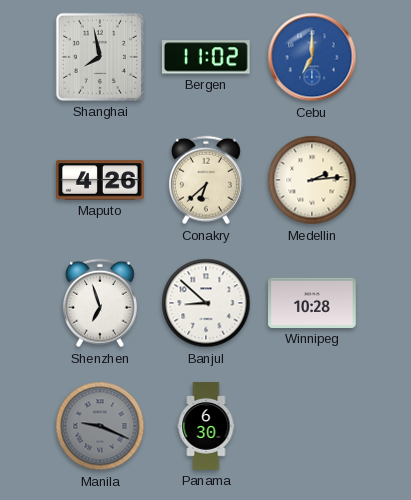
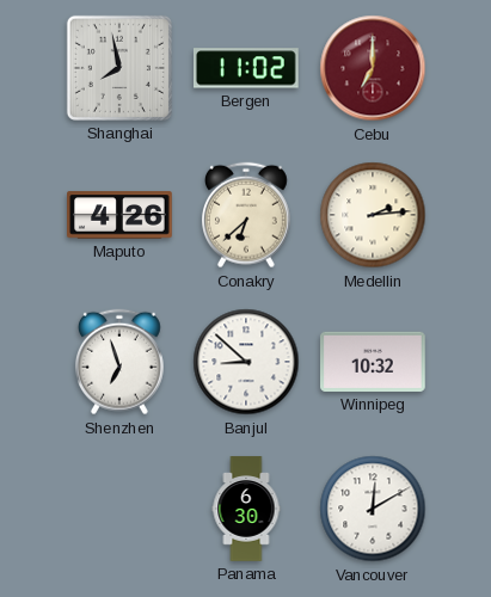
Cebu dial: blue -> burgundy (373, 68)
Winnipeg: 10:28 -> 10:32 (374, 362)
Manila: 9:19 -> none (100, 426)
Vancouver: none -> 12:10 (373, 509)
